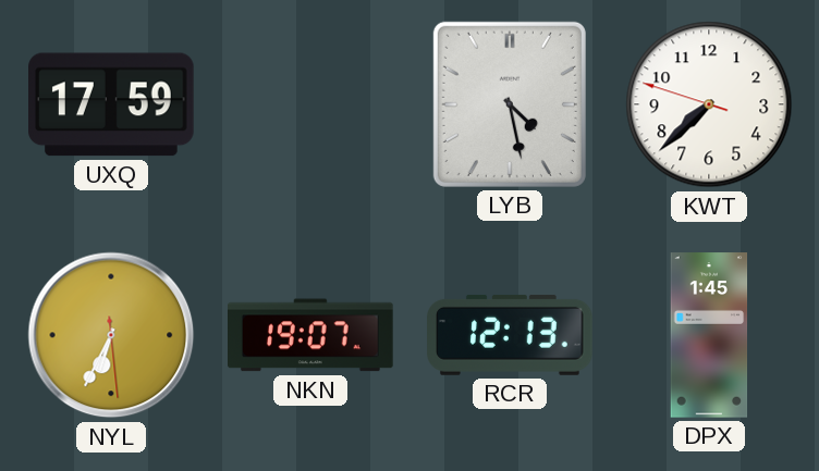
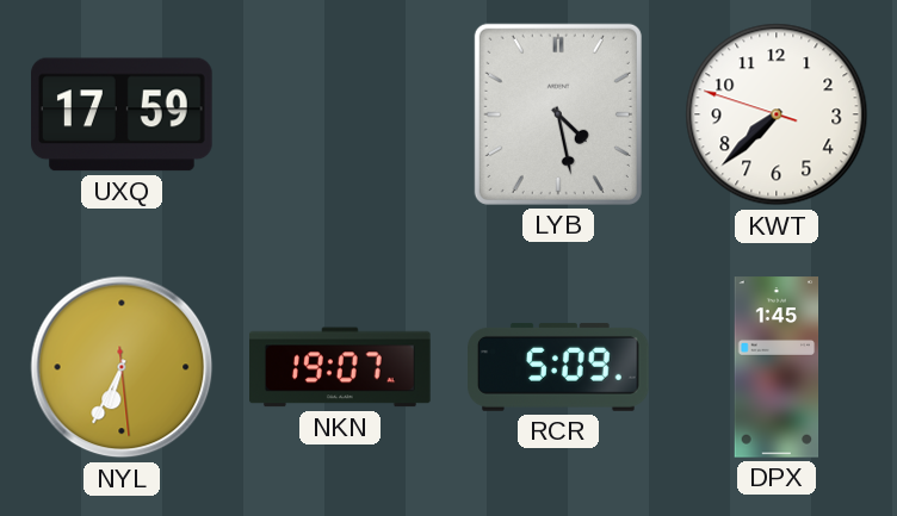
RCR: 12:13 -> 5:09 (558, 367)
